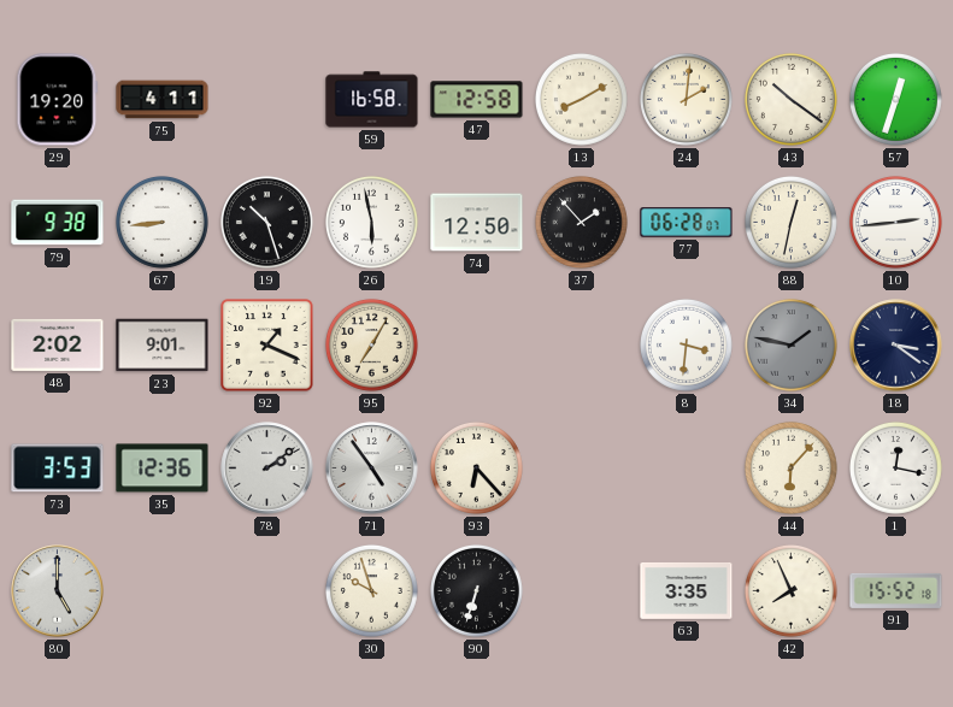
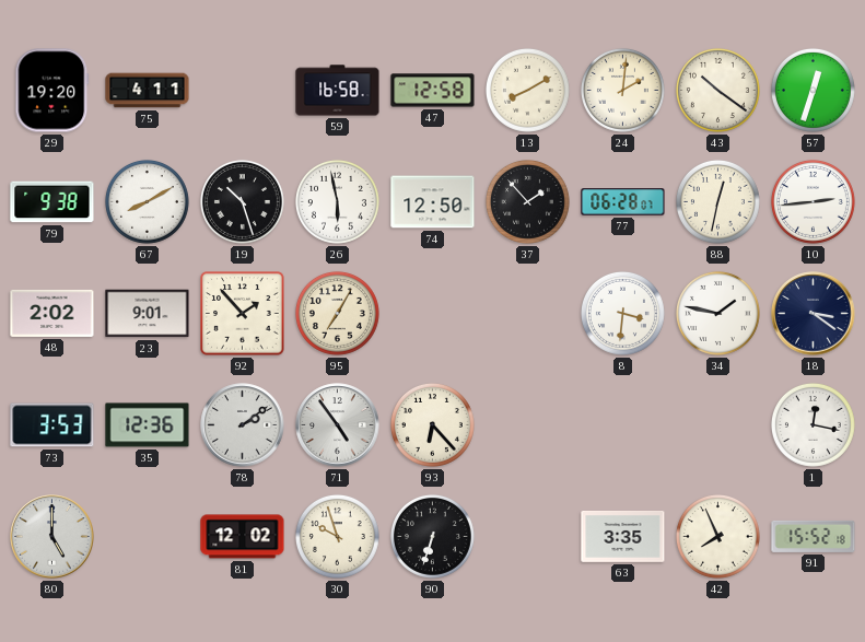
67: 8:44 -> 8:10 (147, 201)
92: 1:19 -> 1:53 (243, 314)
34 dial: grey -> white (717, 313)
44: 6:07 -> none (790, 467)
81: none -> 12:02 (243, 537)
